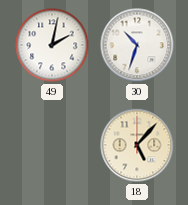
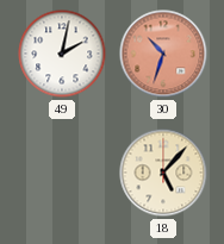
30 dial: white -> salmon (163, 54)
